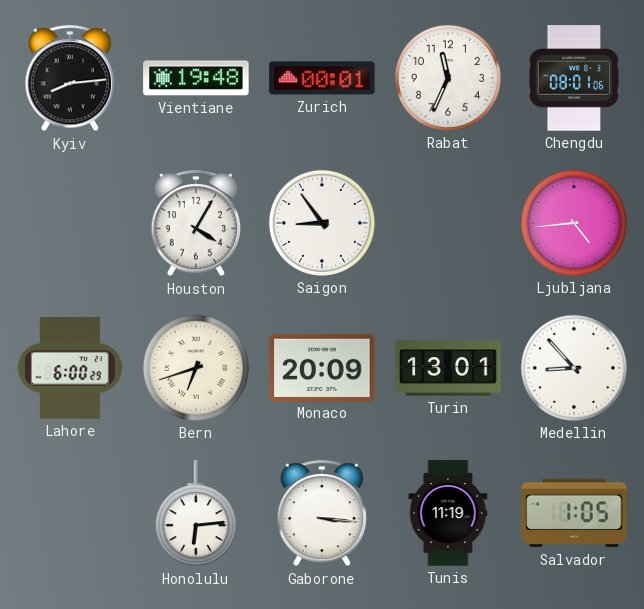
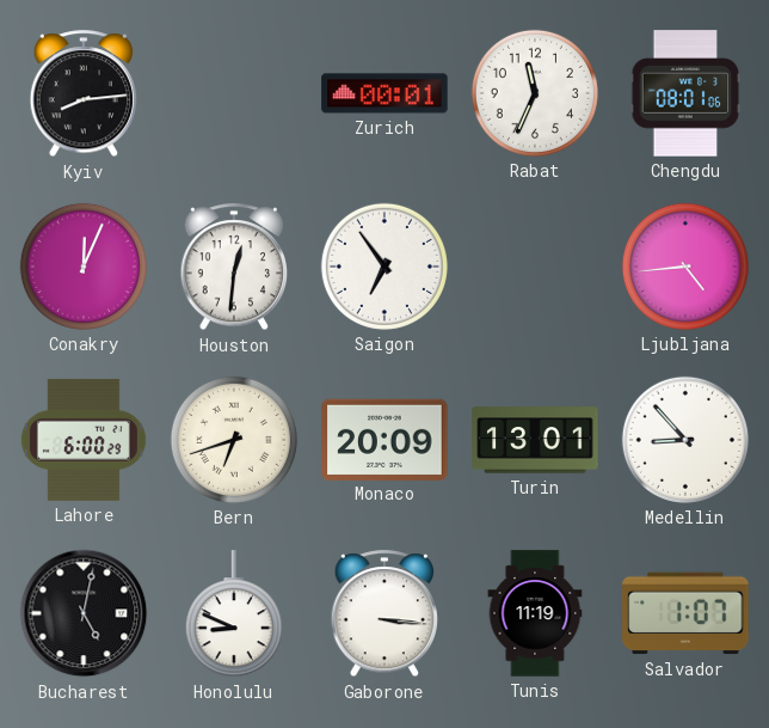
Vientiane: 19:48 -> none (196, 78)
Conakry: none -> 12:04 (84, 267)
Houston: 4:05 -> 12:31 (234, 268)
Saigon: 8:54 -> 6:54 (384, 267)
Bucharest: none -> 5:02 (84, 613)
Honolulu: 6:14 -> 8:49 (234, 614)
Salvador: 1:05 -> 1:07 (685, 613)
